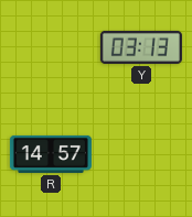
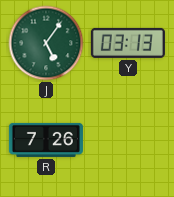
J: none -> 5:06 (46, 43)
R: 14:57 -> 7:26 (46, 140)
